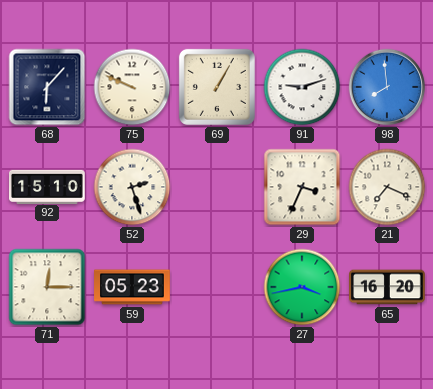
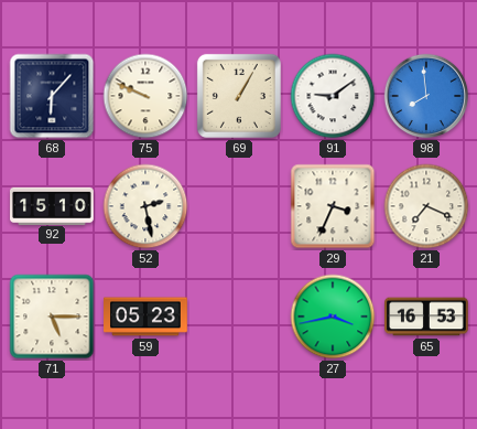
91: 9:12 -> 9:09 (333, 96)
52: 2:27 -> 2:28 (145, 206)
71: 12:15 -> 5:15 (52, 317)
65: 16:20 -> 16:53 (426, 317)
